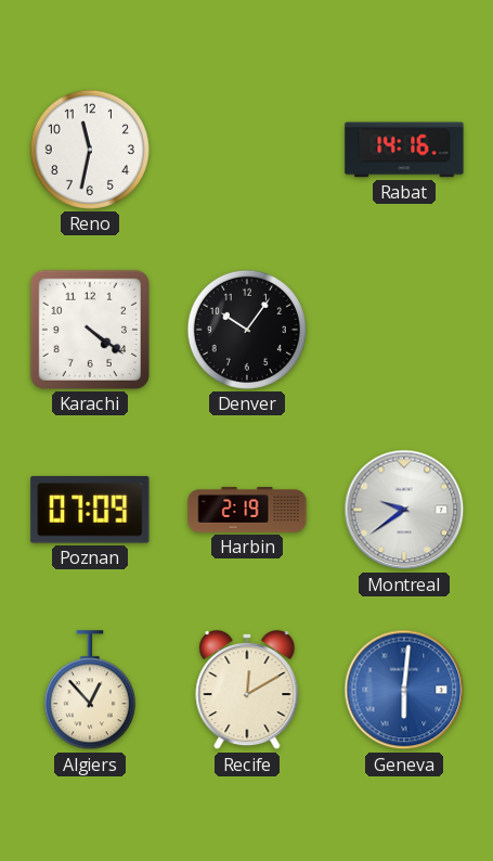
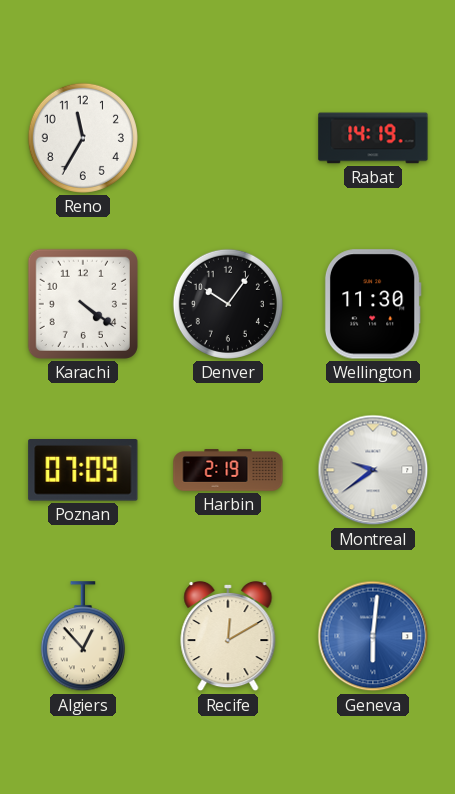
Reno: 11:32 -> 11:35 (83, 138)
Rabat: 14:16 -> 14:19 (373, 138)
Wellington: none -> 11:30 (373, 304)
